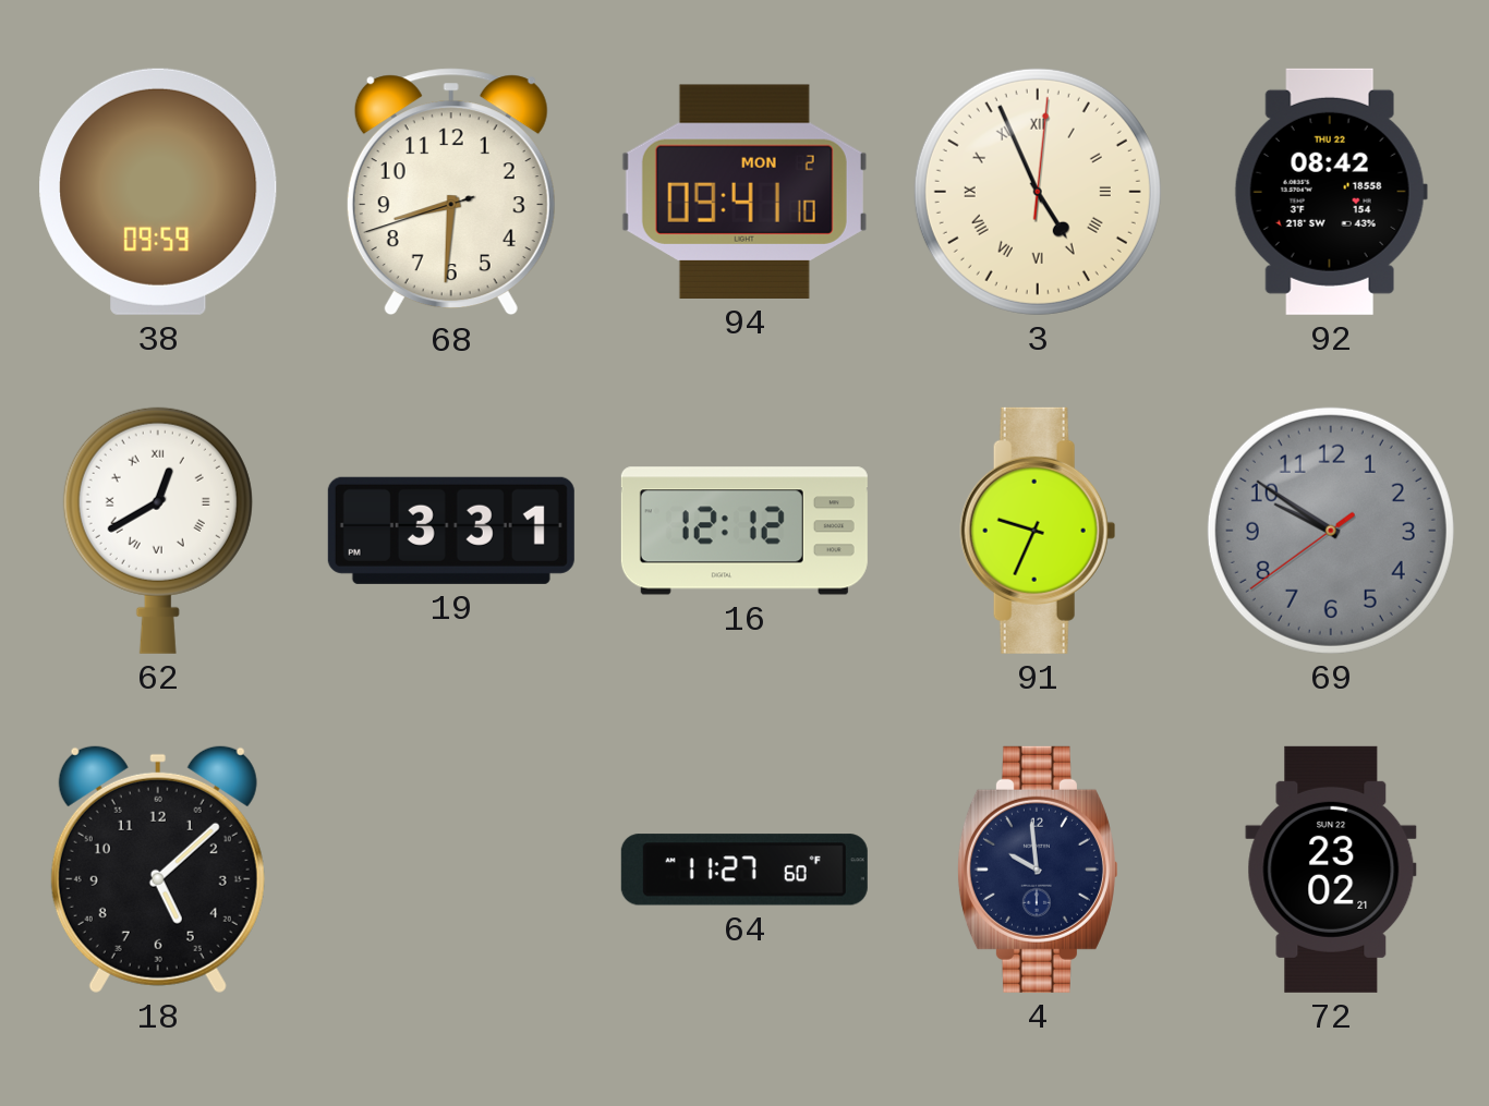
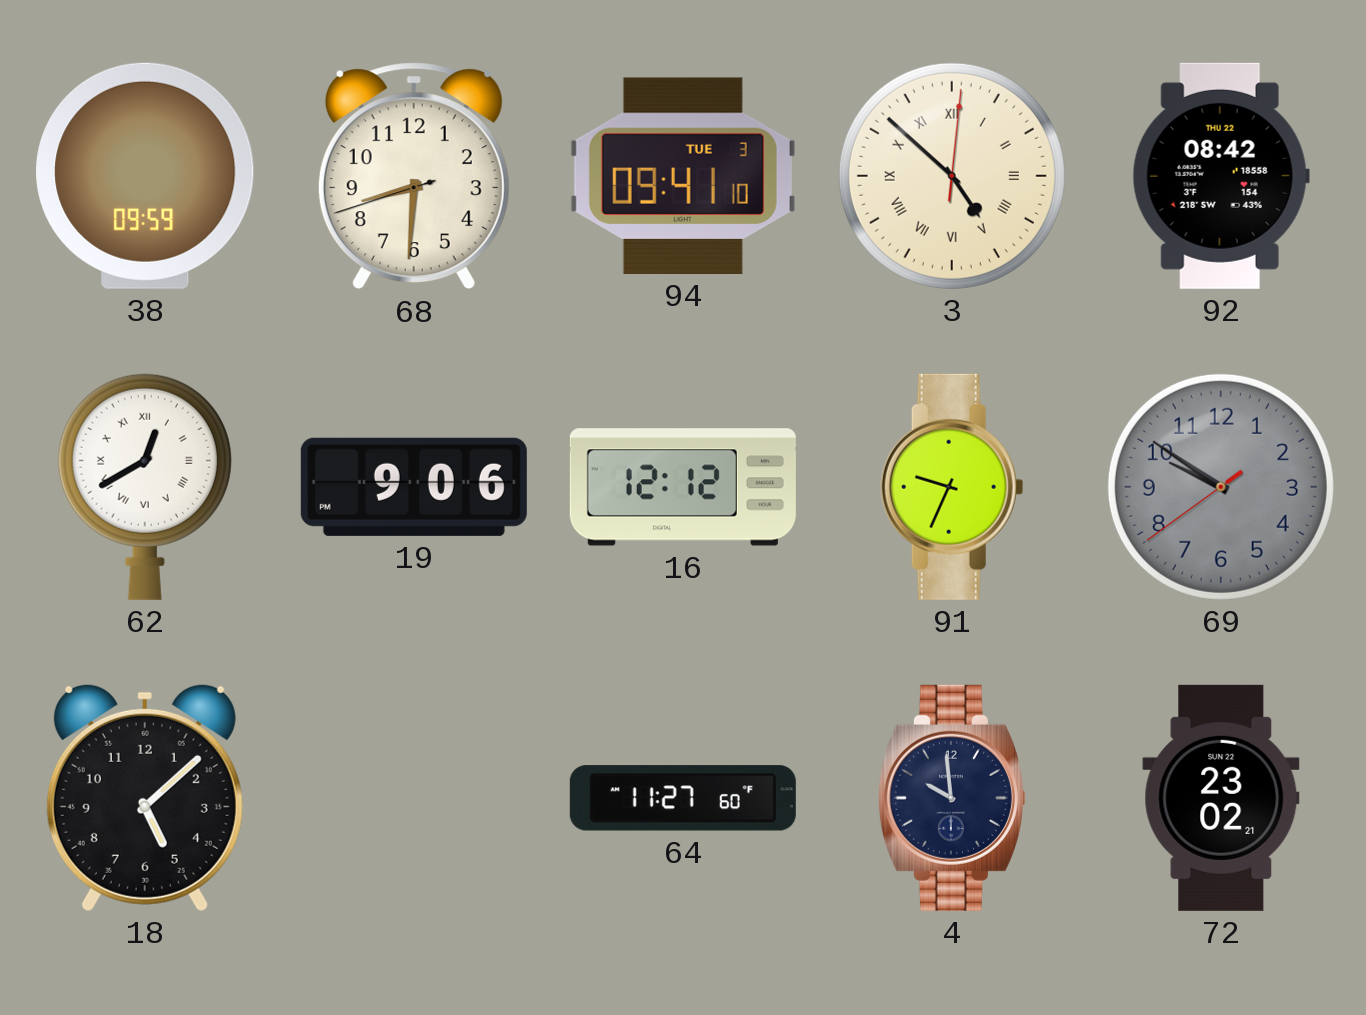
94 date: MON 2 -> TUE 3 (683, 176)
3: 4:56 -> 4:52 (952, 176)
19: 3:31 -> 9:06 (414, 487)
